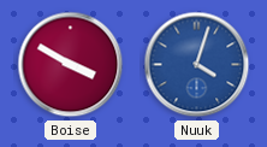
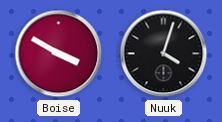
Nuuk dial: blue -> black (164, 54)
